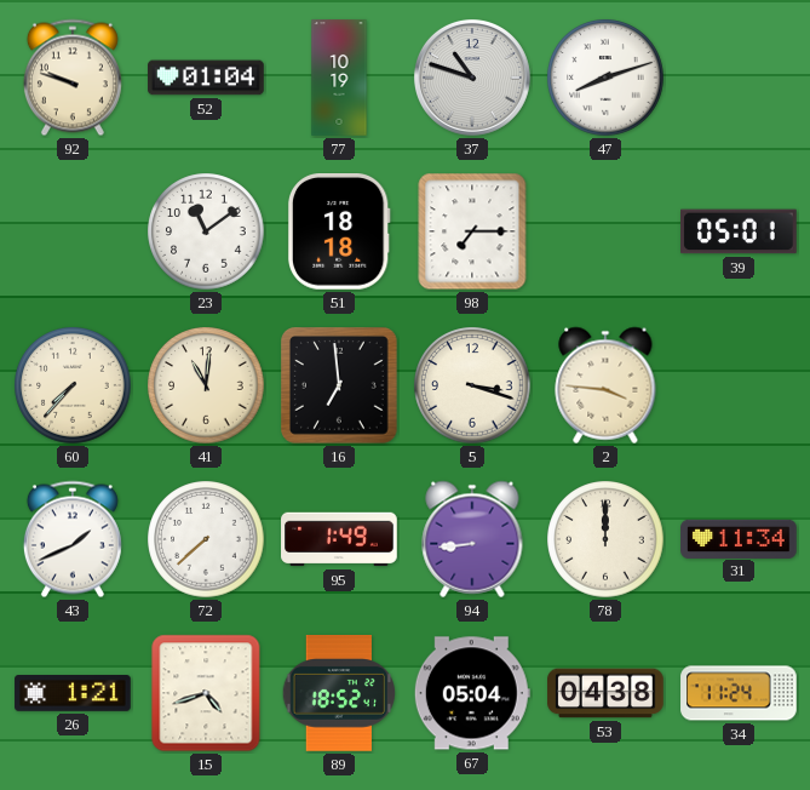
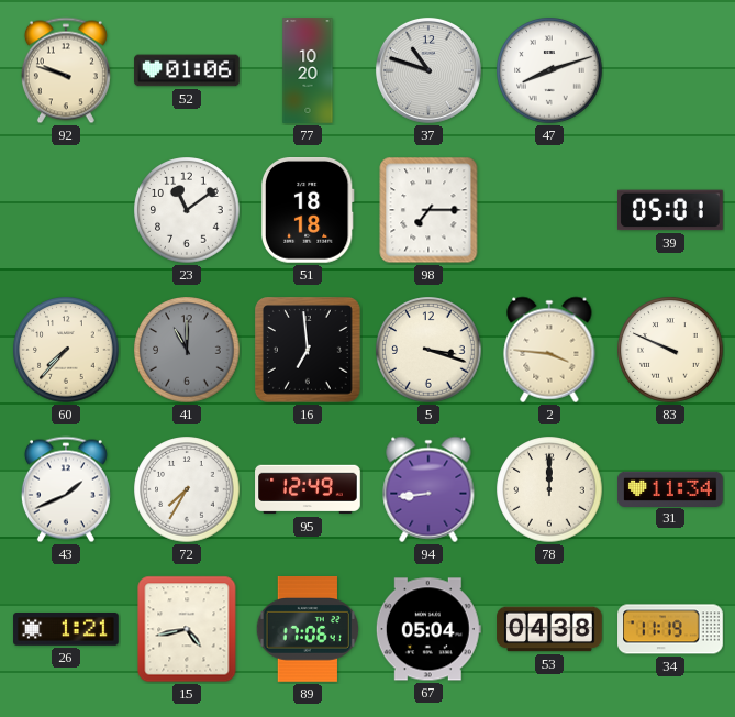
52: 01:04 -> 01:06 (187, 70)
77: 10:19 -> 10:20 (308, 70)
41: 11:01 -> 11:00 (187, 350)
41 dial: cream -> grey (187, 350)
83: none -> 9:49 (670, 350)
72: 7:38 -> 7:35 (187, 489)
95: 1:49 -> 12:49 (308, 489)
15: 4:42 -> 4:43 (187, 629)
89: 18:52 -> 17:06 (307, 630)
34: 11:24 -> 11:19 (670, 629)
